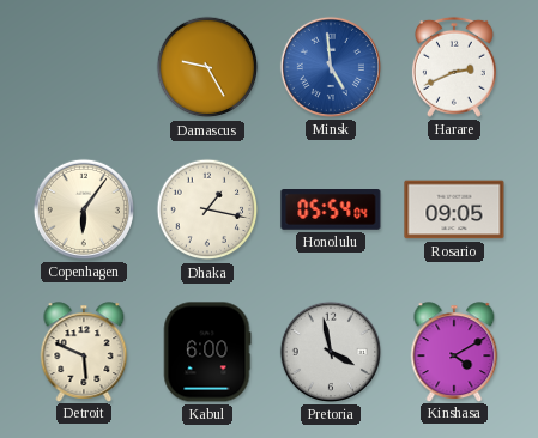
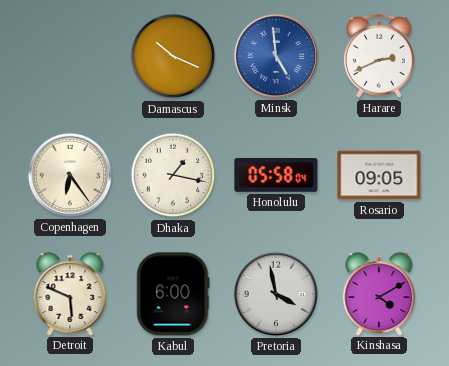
Damascus: 9:25 -> 10:19 (173, 56)
Copenhagen: 6:06 -> 6:24 (70, 175)
Honolulu: 05:54 -> 05:58 (276, 176)
